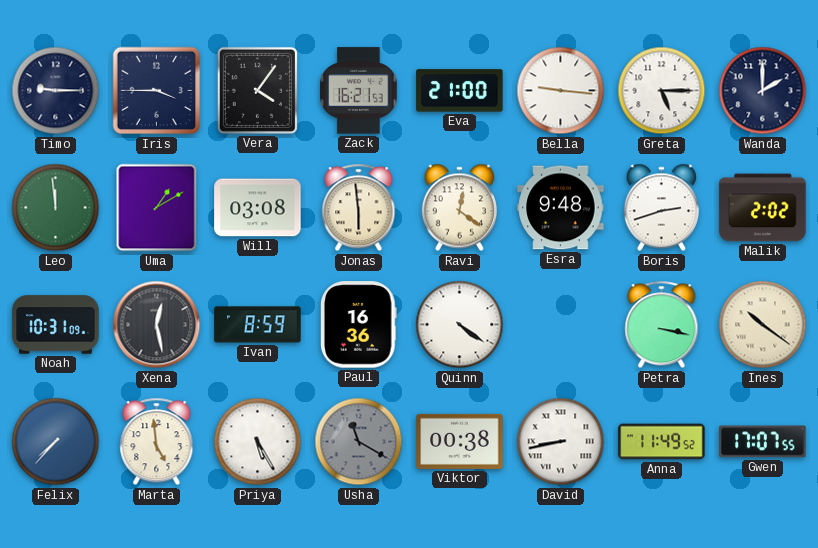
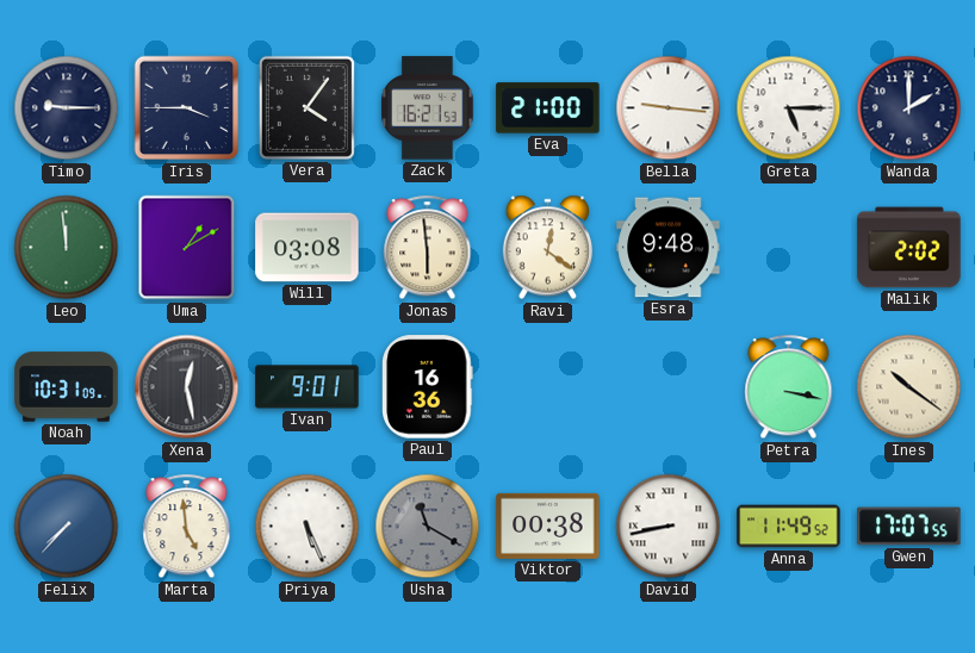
Boris: 2:42 -> none (661, 208)
Ivan: 8:59 -> 9:01 (308, 387)
Quinn: 4:21 -> none (460, 325)
Priya: 5:25 -> 5:26 (308, 527)
